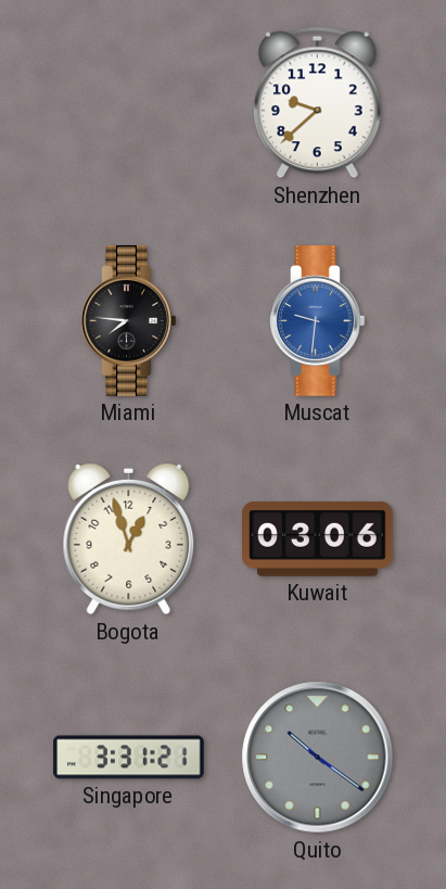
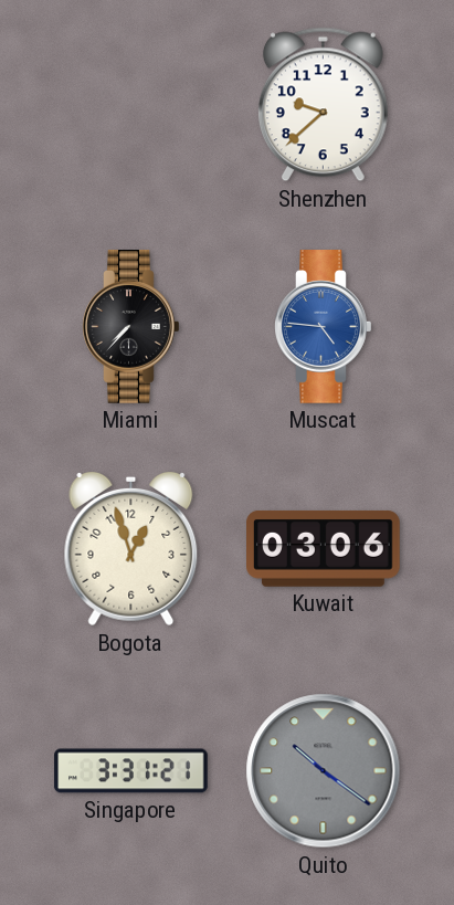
Miami: 7:46 -> 7:37 (131, 327)
Muscat: 9:31 -> 4:46 (324, 327)
